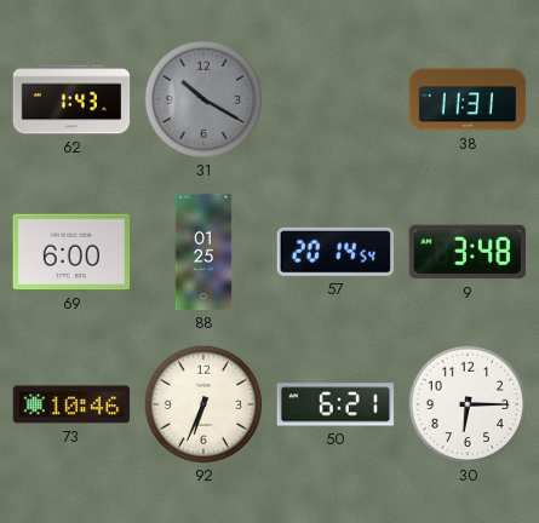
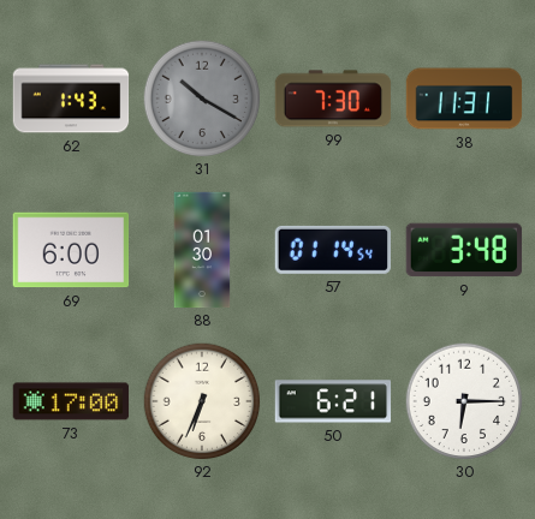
99: none -> 7:30 (333, 99)
88: 01:25 -> 01:30 (202, 250)
57: 20:14 -> 01:14 (332, 250)
73: 10:46 -> 17:00 (71, 401)
